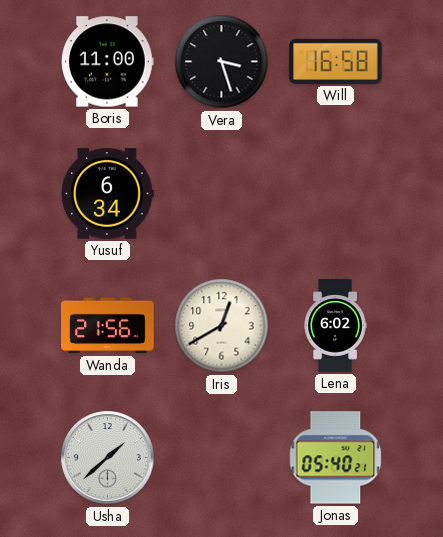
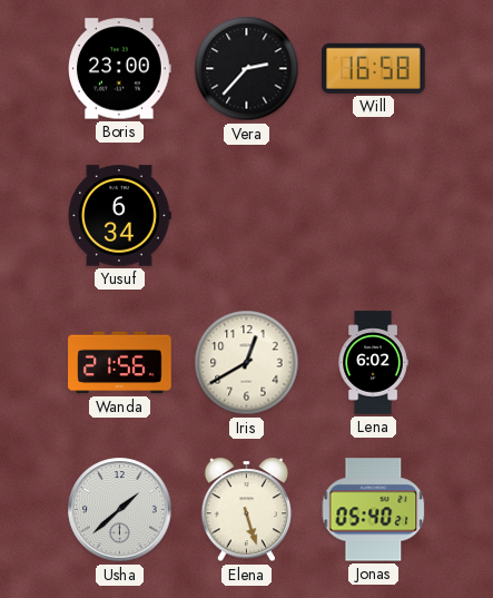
Boris: 11:00 -> 23:00 (120, 69)
Vera: 3:27 -> 2:37 (247, 69)
Elena: none -> 5:27 (247, 510)
